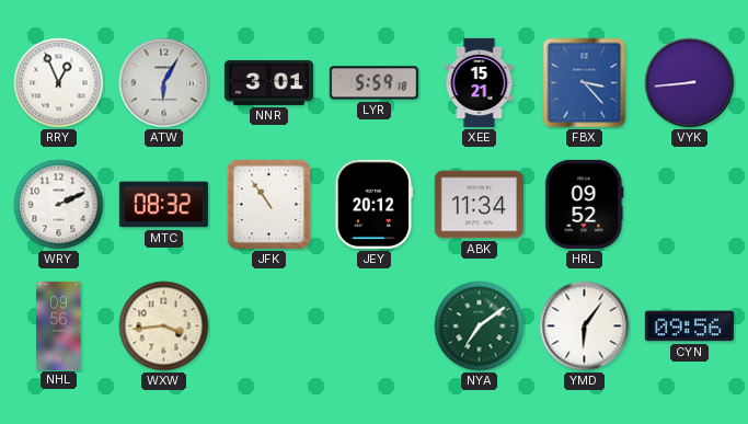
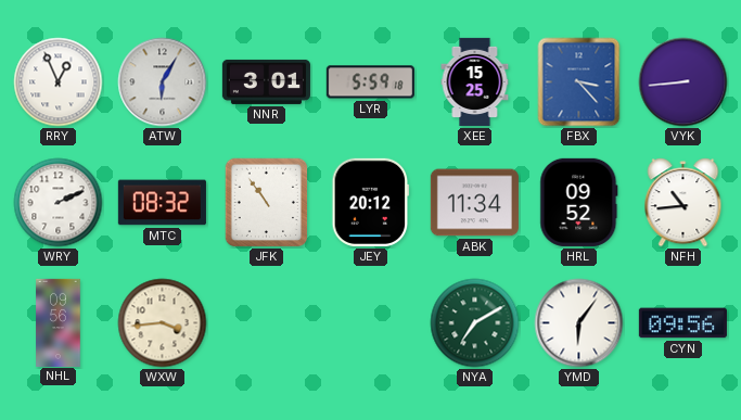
XEE: 15:21 -> 15:25 (475, 81)
NFH: none -> 10:44 (683, 203)
NYA: 7:09 -> 7:10 (475, 323)
